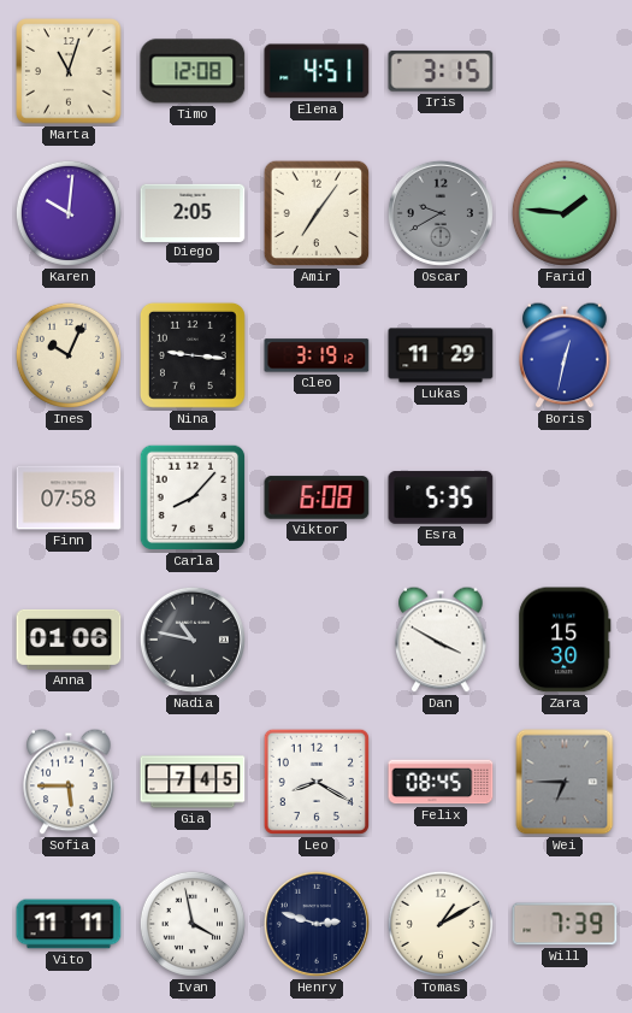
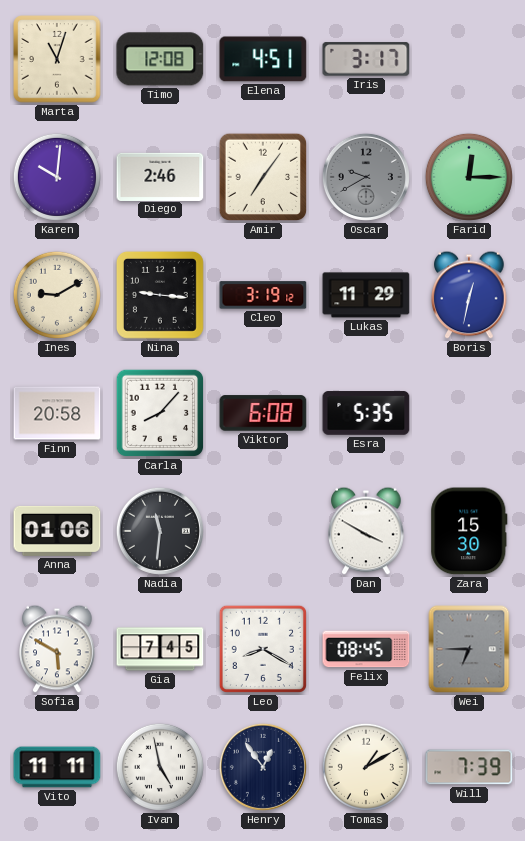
Iris: 3:15 -> 3:17 (366, 59)
Diego: 2:05 -> 2:46 (160, 176)
Farid: 1:46 -> 12:15 (469, 177)
Ines: 10:04 -> 9:10 (57, 295)
Finn: 07:58 -> 20:58 (57, 413)
Nadia: 10:47 -> 11:31 (160, 531)
Sofia: 5:45 -> 5:50 (57, 649)
Ivan: 3:58 -> 4:58 (160, 767)
Henry: 2:48 -> 12:54 (263, 767)
